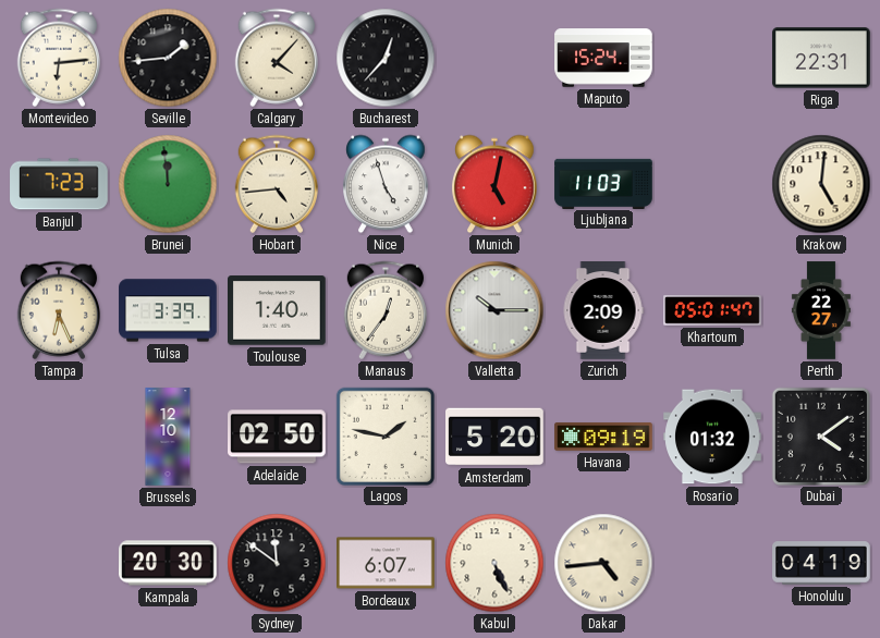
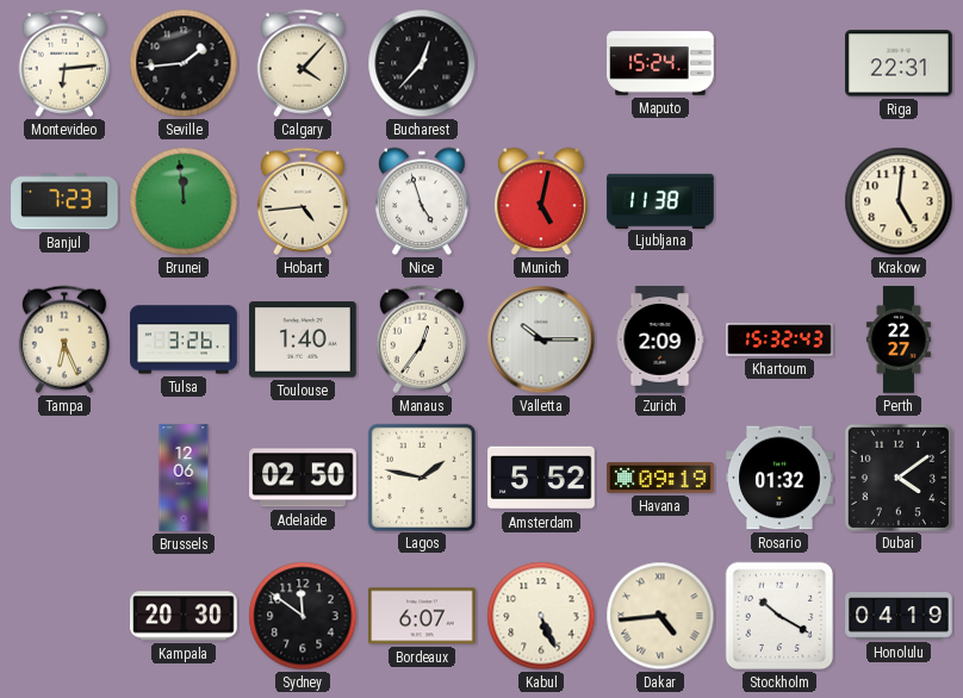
Ljubljana: 11:03 -> 11:38 (660, 200)
Tulsa: 3:39 -> 3:26 (184, 339)
Khartoum: 05:01 -> 15:32 (779, 339)
Brussels: 12:10 -> 12:06 (184, 478)
Amsterdam: 5:20 -> 5:52 (541, 478)
Stockholm: none -> 10:20 (779, 616)
